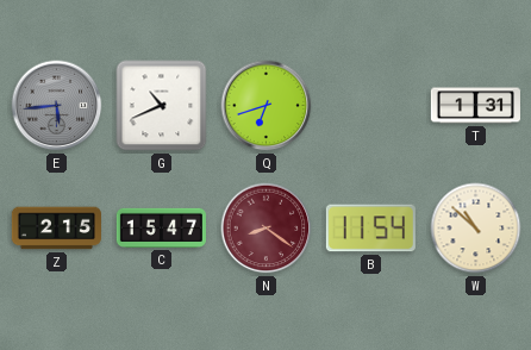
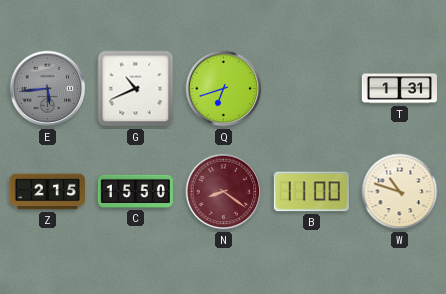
C: 15:47 -> 15:50 (135, 191)
B: 11:54 -> 11:00 (311, 192)
W: 10:52 -> 10:48 (400, 192)
